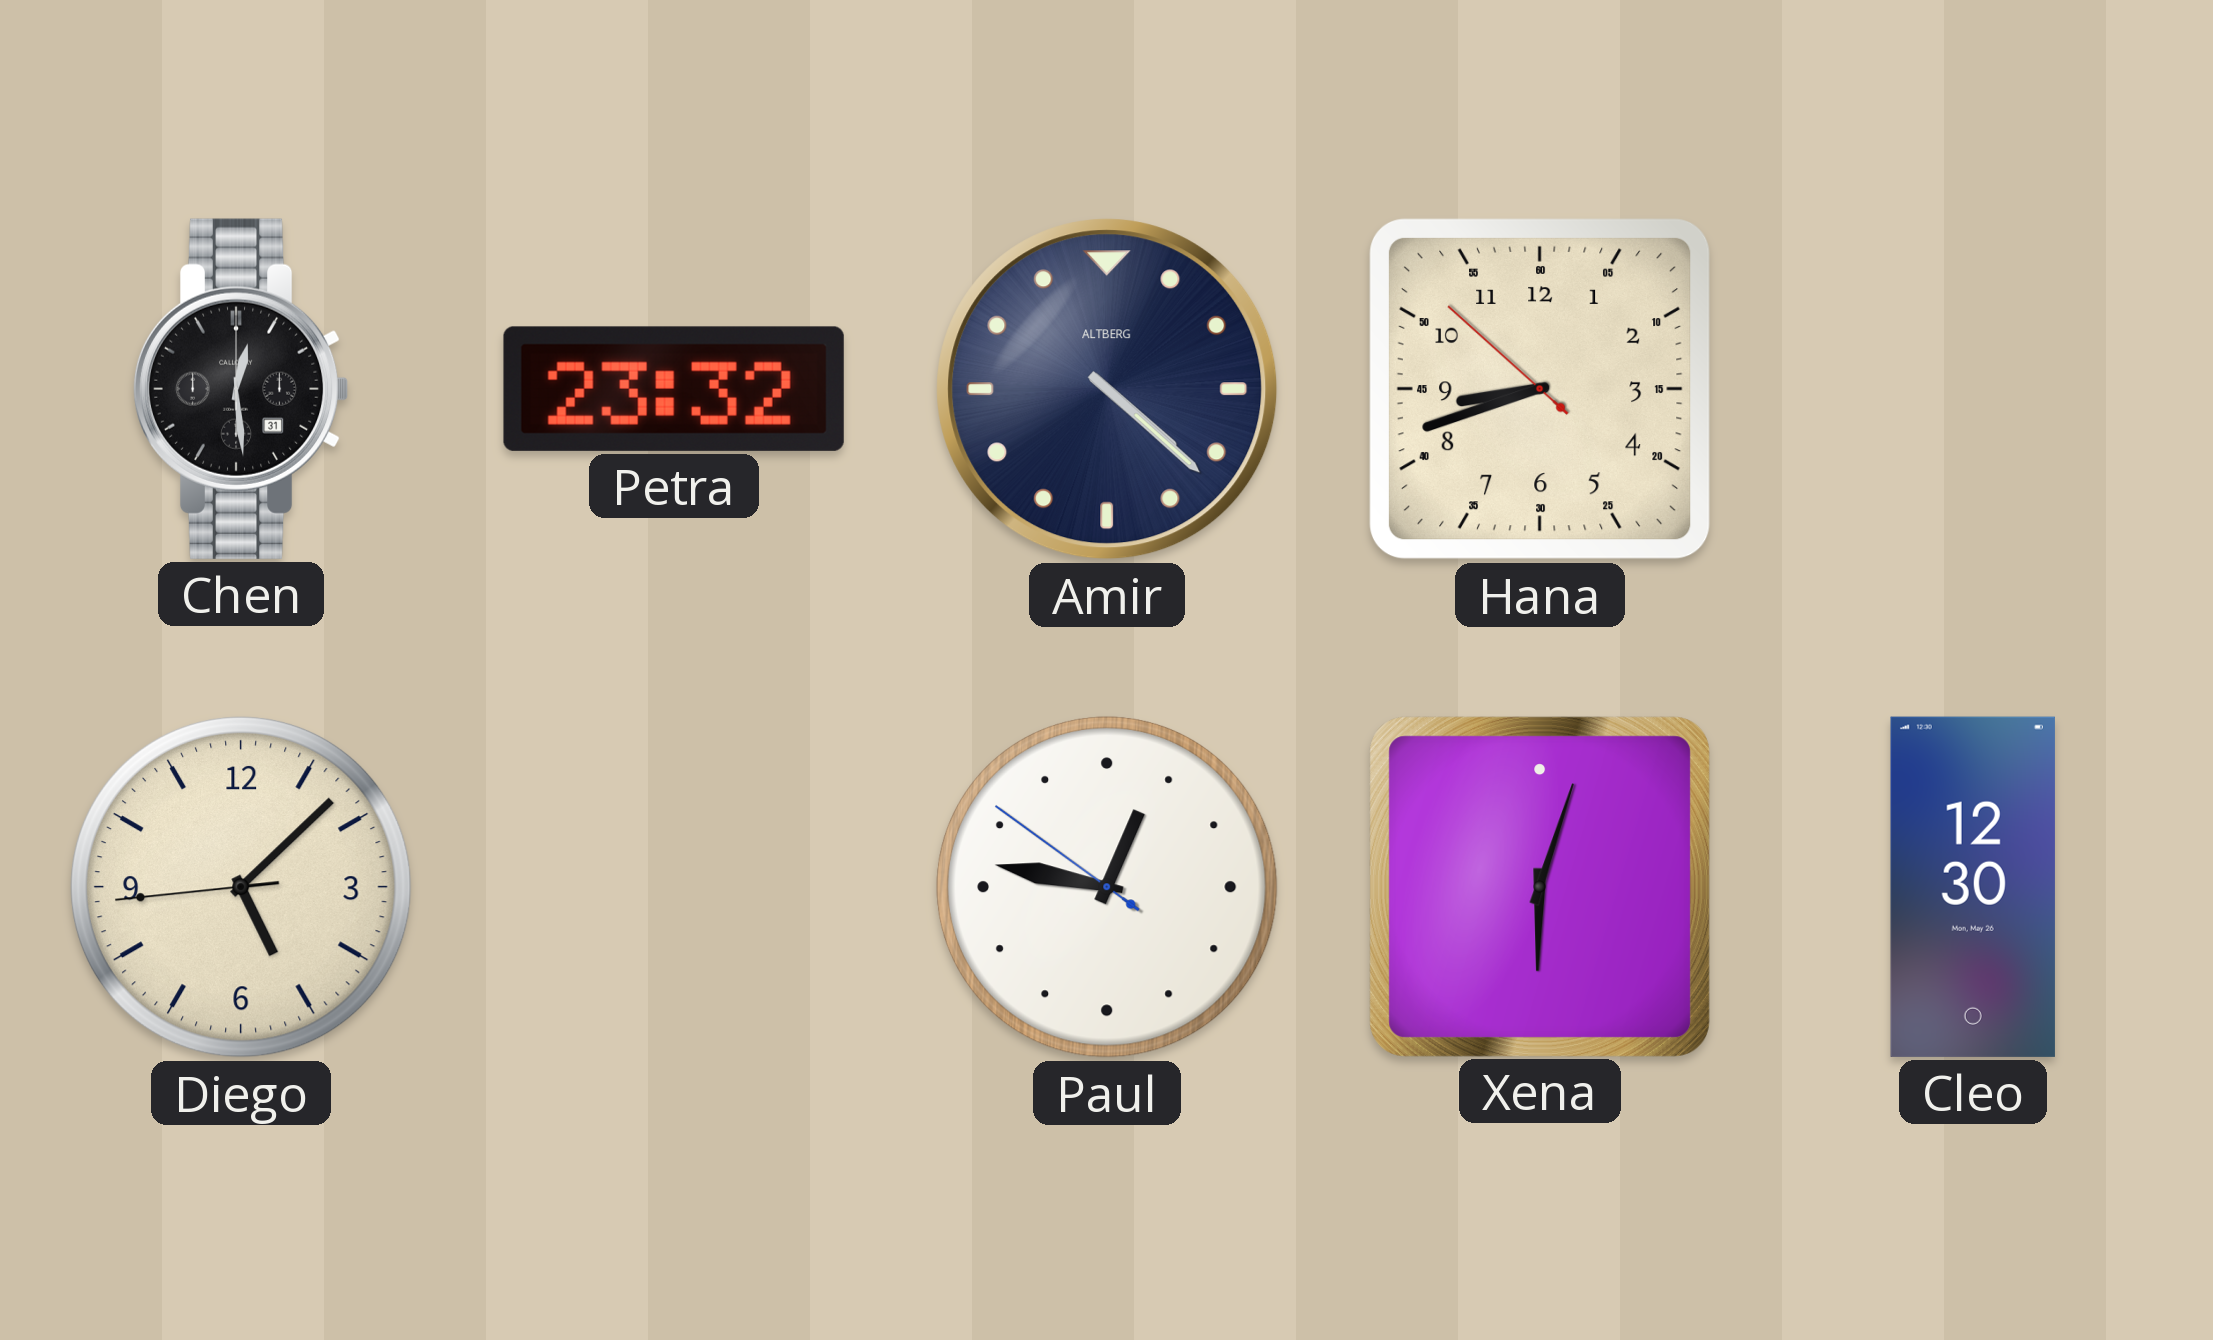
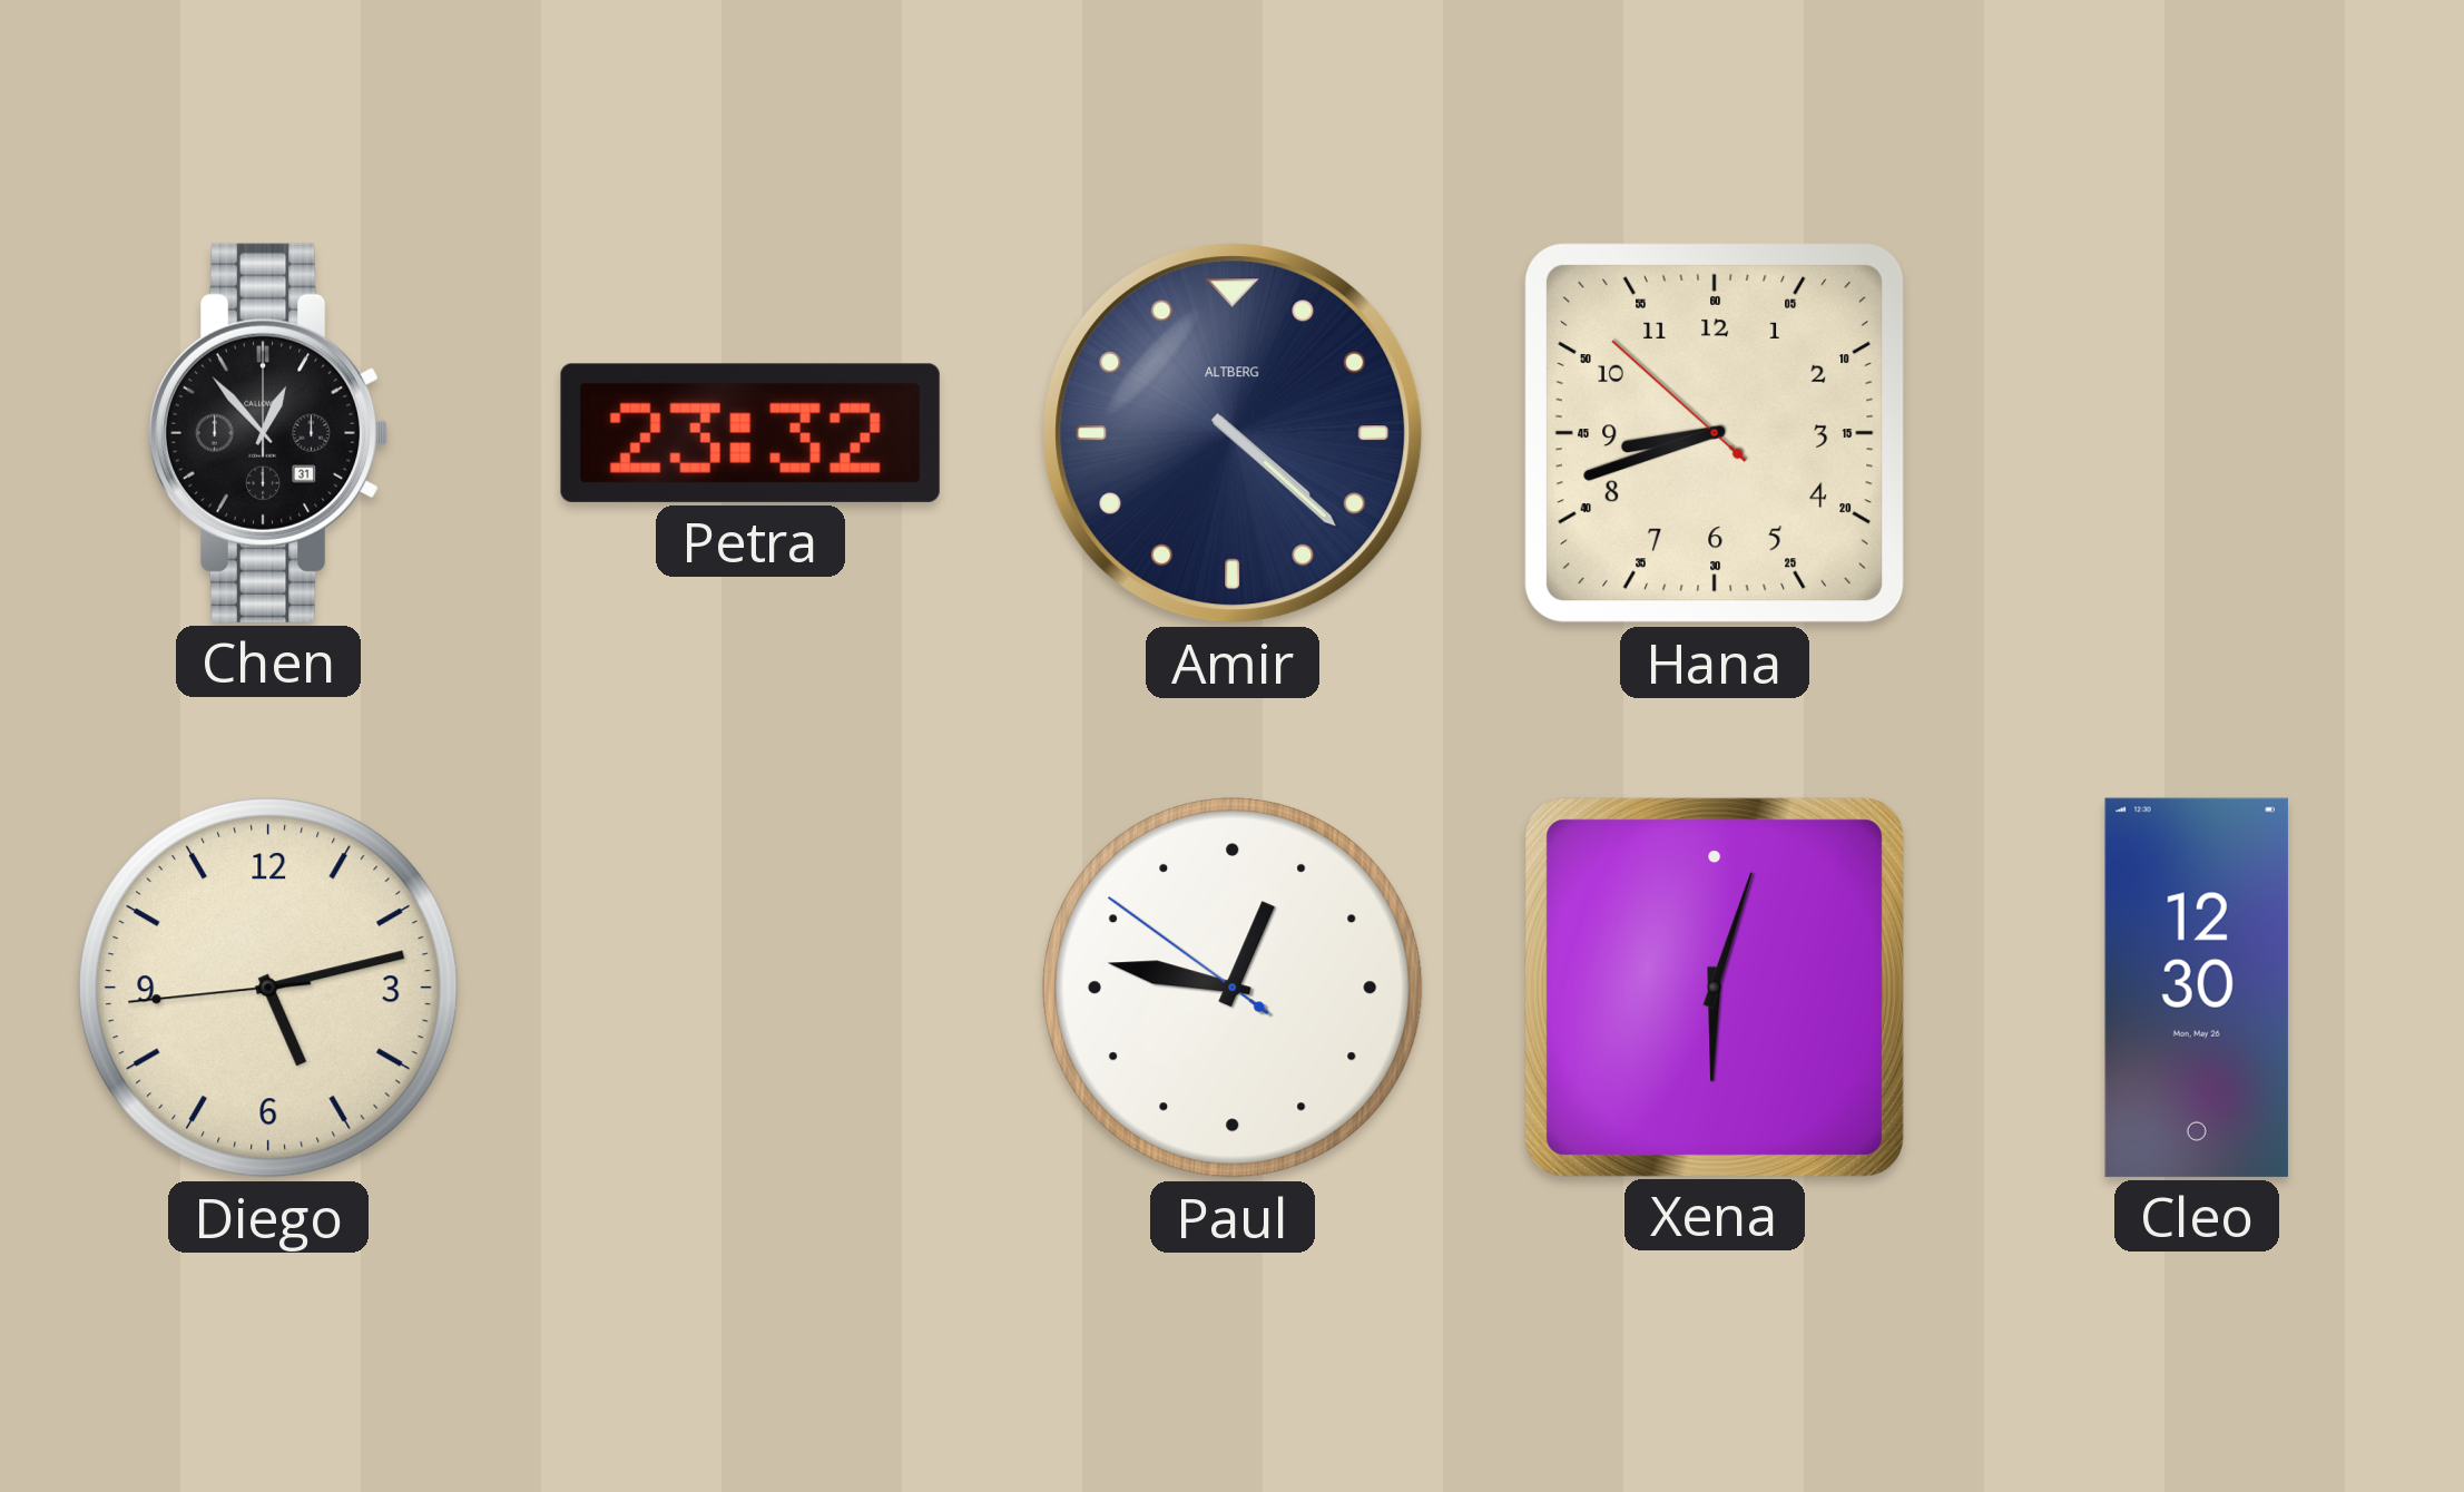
Chen: 12:29 -> 12:53 (268, 433)
Diego: 5:07 -> 5:12 (268, 988)
